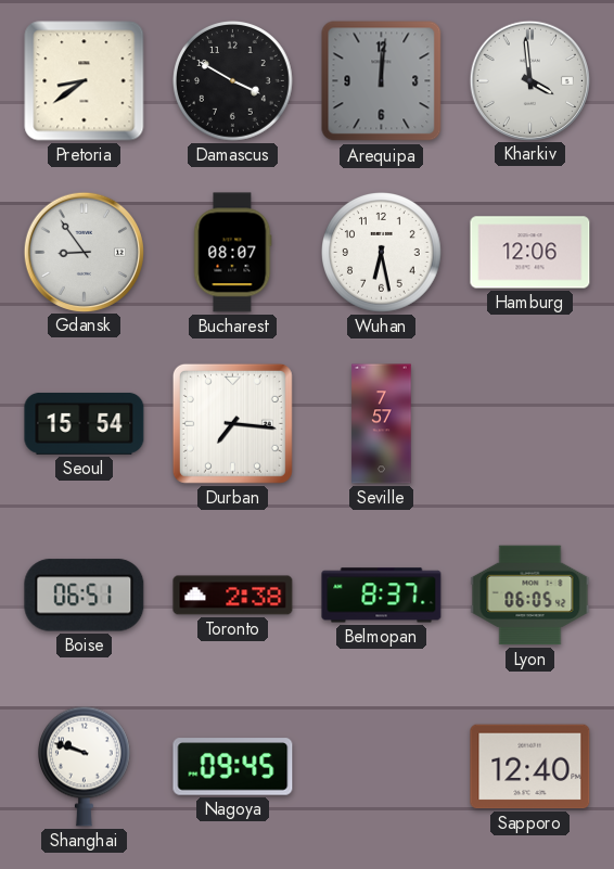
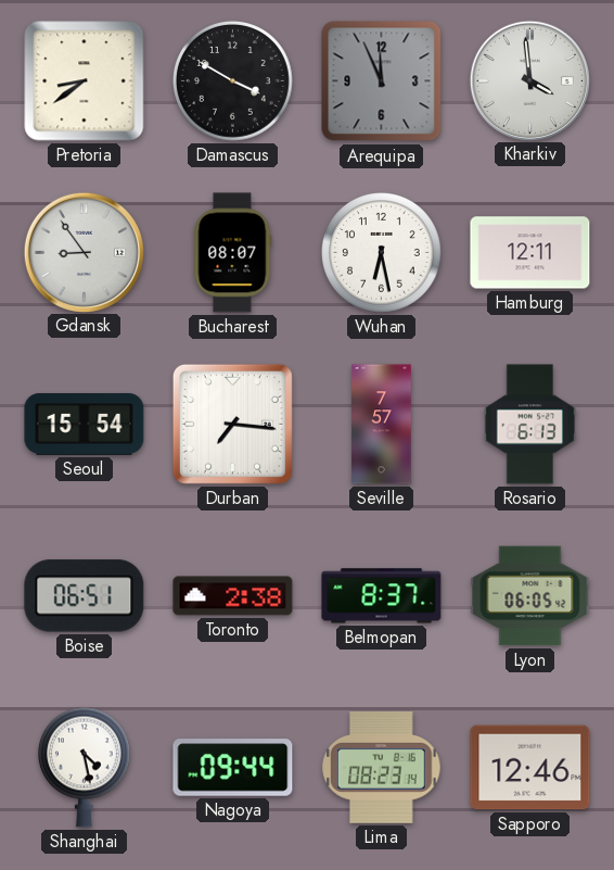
Arequipa: 12:01 -> 11:56 (382, 81)
Hamburg: 12:06 -> 12:11 (530, 253)
Rosario: none -> 6:13 (530, 425)
Shanghai: 9:48 -> 4:28 (84, 767)
Nagoya: 09:45 -> 09:44 (233, 768)
Lima: none -> 08:23 (382, 768)
Sapporo: 12:40 -> 12:46 (530, 768)
